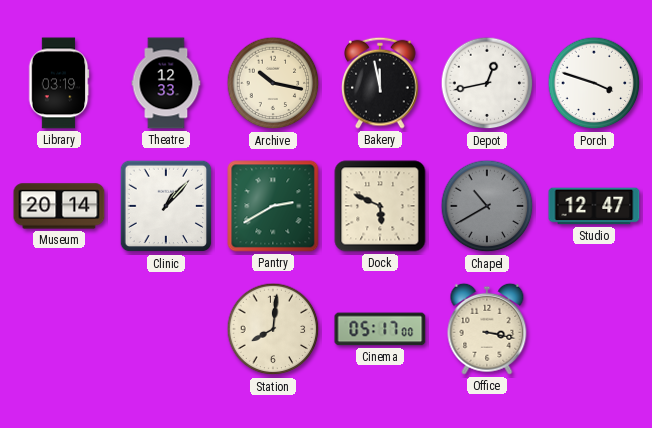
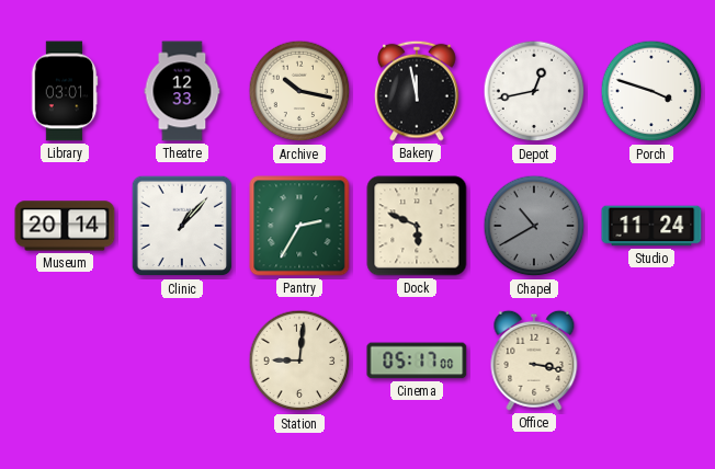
Library: 03:19 -> 03:01 (65, 91)
Pantry: 2:40 -> 2:35 (299, 226)
Studio: 12:47 -> 11:24 (651, 226)
Station: 8:01 -> 9:01 (299, 361)
